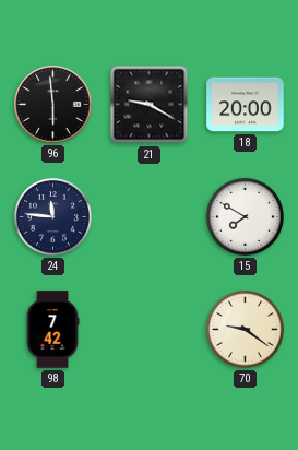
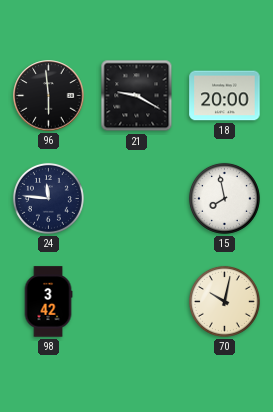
15: 7:50 -> 7:58 (224, 198)
98: 7:42 -> 3:42 (48, 302)
70: 9:21 -> 10:02 (224, 301)
